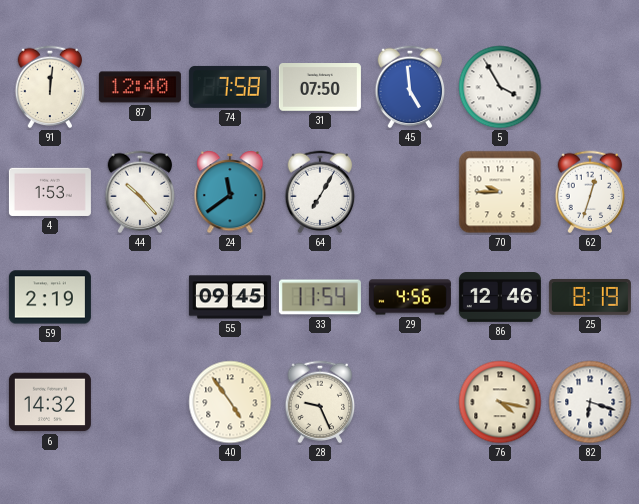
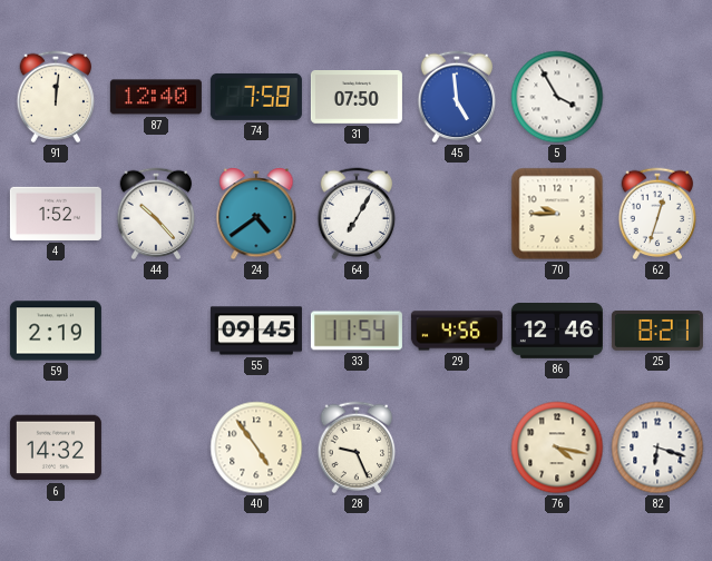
4: 1:53 -> 1:52 (56, 214)
24: 11:39 -> 4:39 (256, 215)
25: 8:19 -> 8:21 (657, 331)
